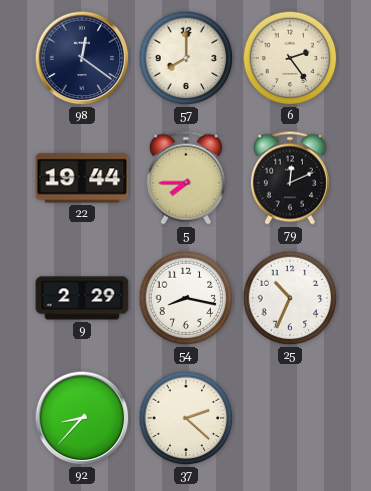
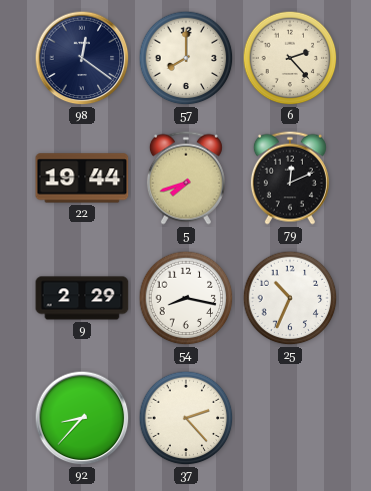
6: 2:24 -> 2:23 (290, 58)
5: 7:45 -> 7:42 (186, 178)
37: 2:22 -> 2:23 (186, 418)
